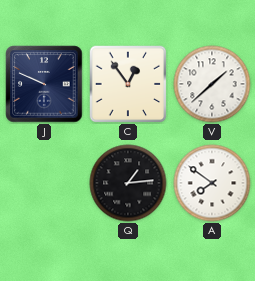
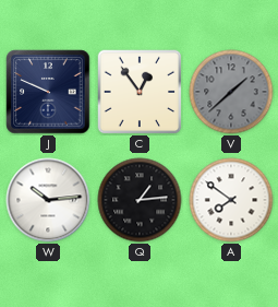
V dial: white -> grey (231, 92)
W: none -> 10:14 (48, 200)
